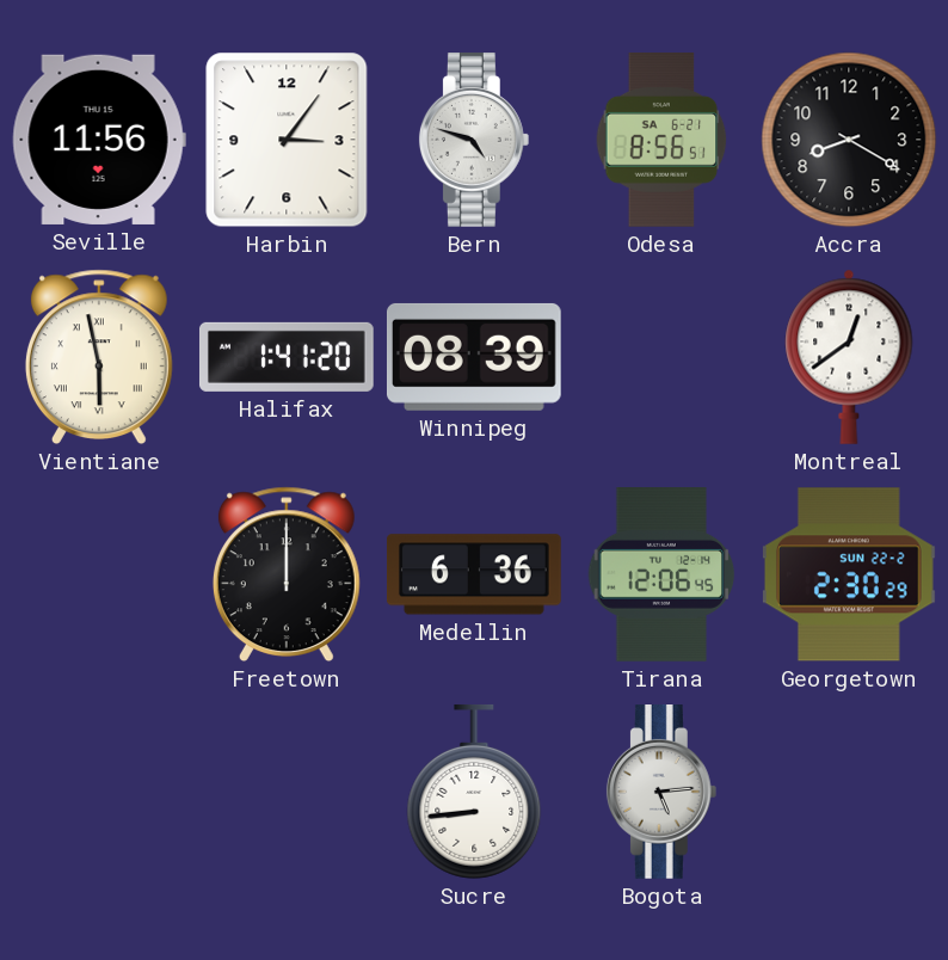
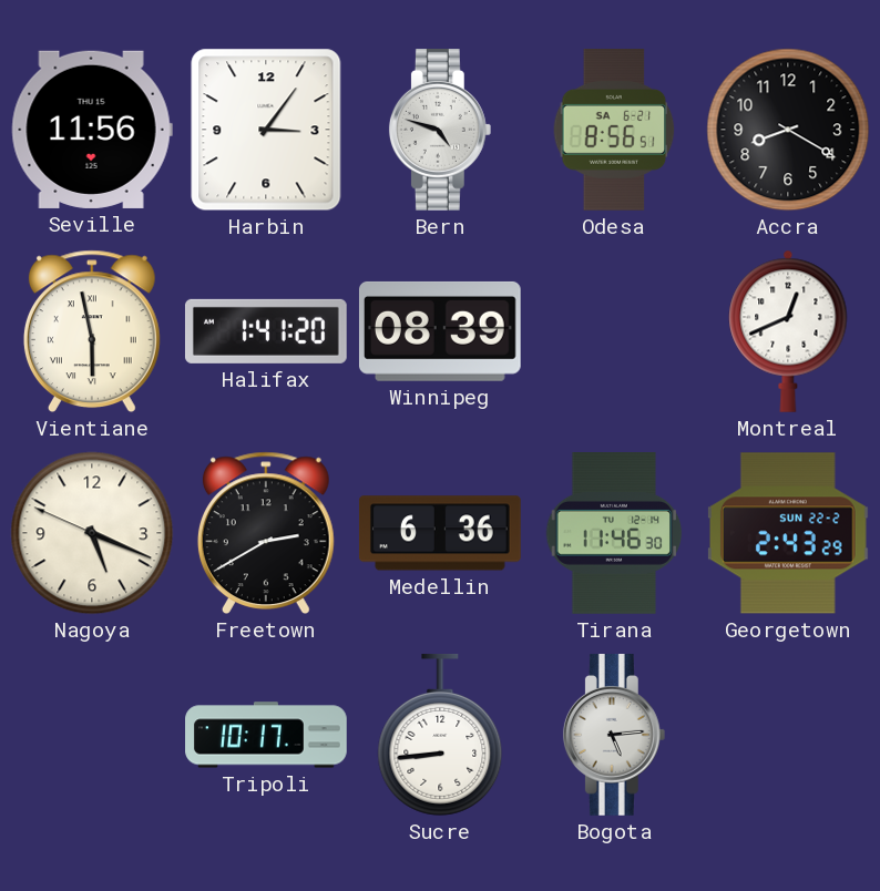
Montreal: 12:39 -> 12:41 (788, 331)
Nagoya: none -> 5:18 (92, 533)
Freetown: 12:00 -> 2:40 (266, 533)
Tirana: 12:06 -> 11:46 (614, 534)
Georgetown: 2:30 -> 2:43 (788, 533)
Tripoli: none -> 10:17 (266, 735)
